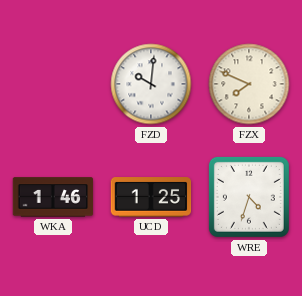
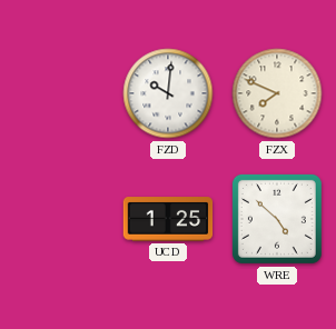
WKA: 1:46 -> none (53, 197)
WRE: 4:33 -> 4:52 (277, 219)
